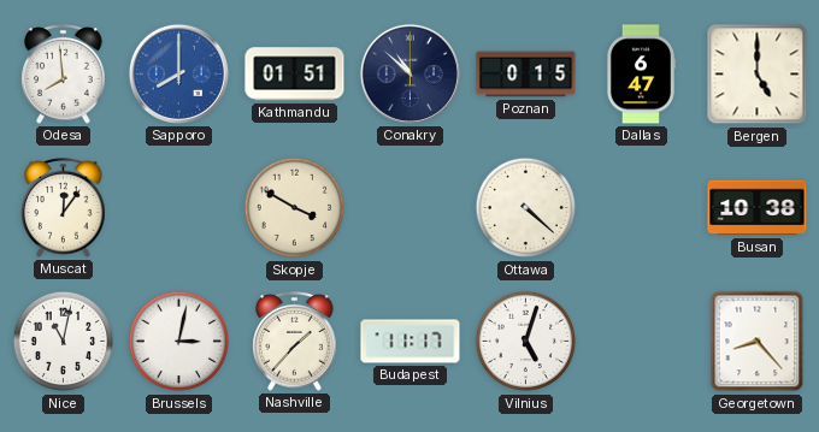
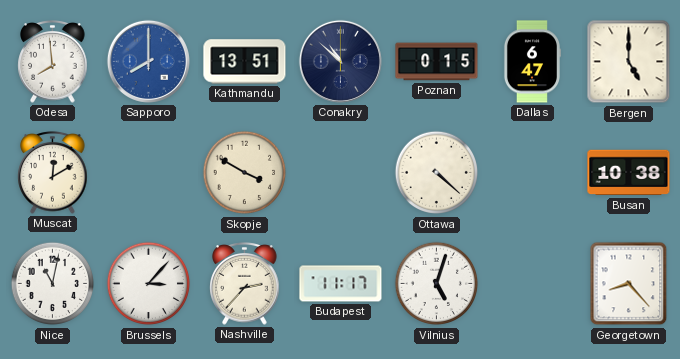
Kathmandu: 01:51 -> 13:51 (245, 62)
Muscat: 12:06 -> 12:10 (53, 173)
Brussels: 3:02 -> 3:07 (149, 284)
Nashville: 1:37 -> 2:37 (245, 284)
